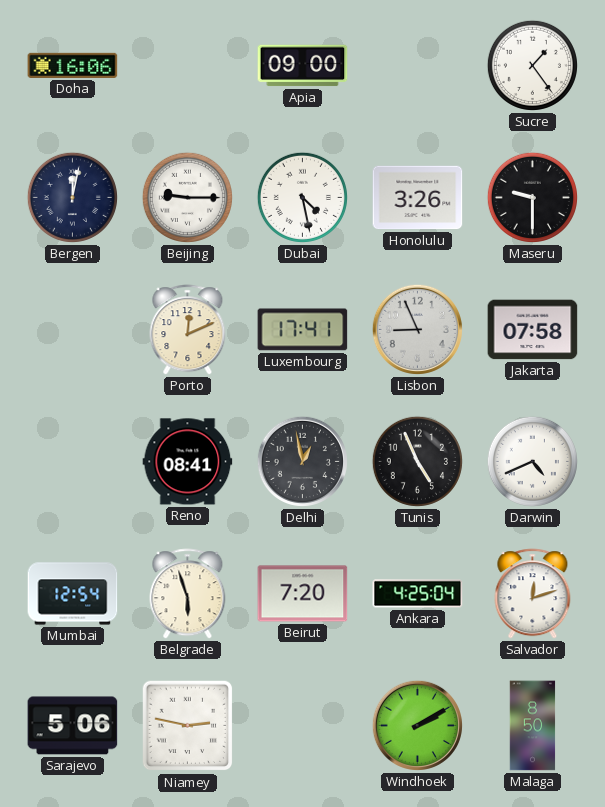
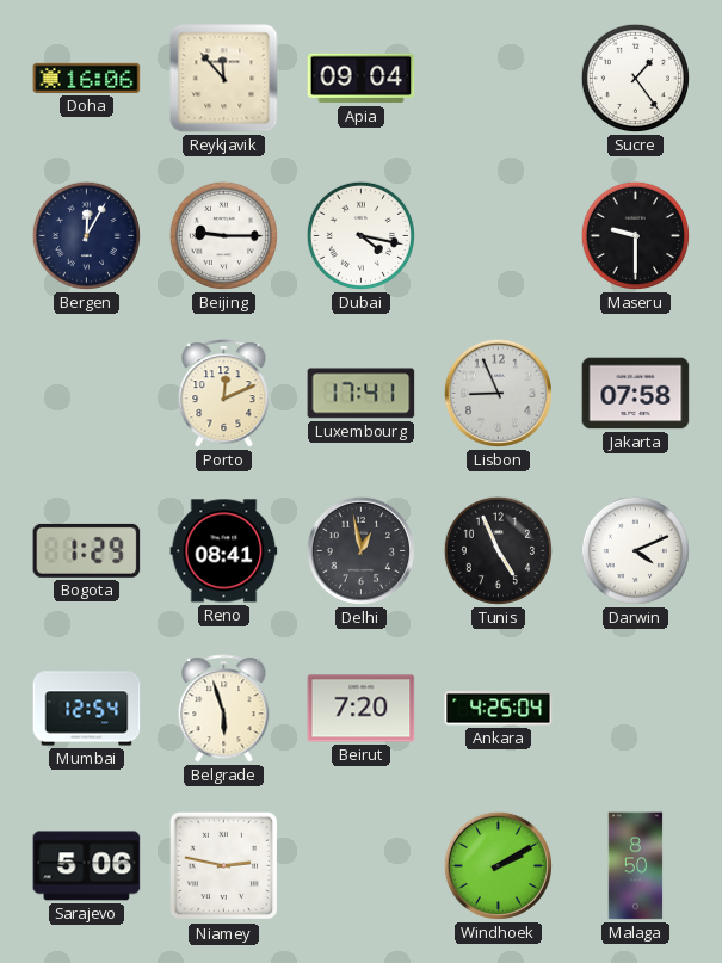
Reykjavik: none -> 11:53 (224, 79)
Apia: 09:00 -> 09:04 (362, 79)
Bergen: 12:02 -> 12:05 (86, 235)
Dubai: 4:28 -> 4:17 (360, 235)
Honolulu: 3:26 -> none (418, 198)
Bogota: none -> 1:29 (87, 550)
Darwin: 4:41 -> 4:11 (635, 550)
Salvador: 12:12 -> none (533, 594)
